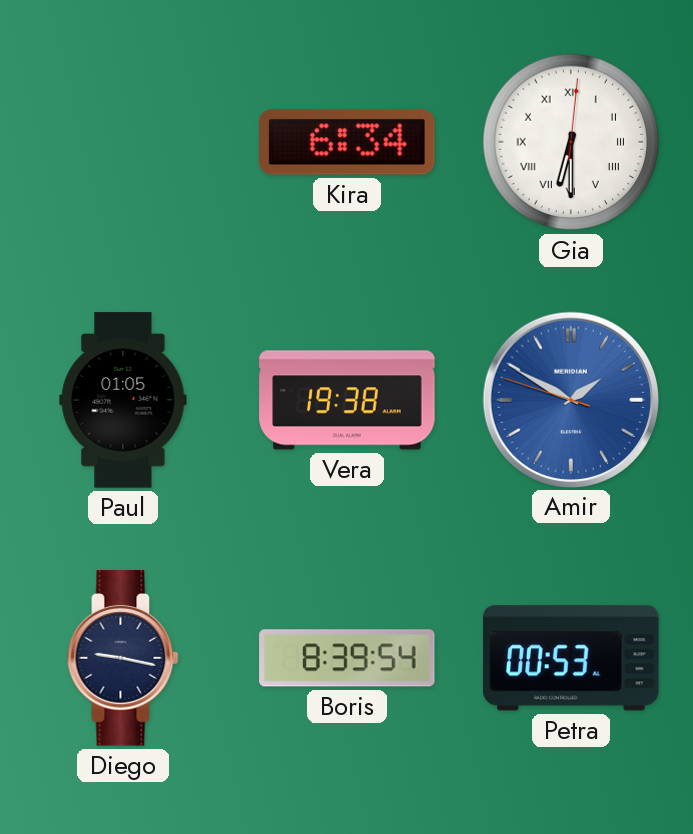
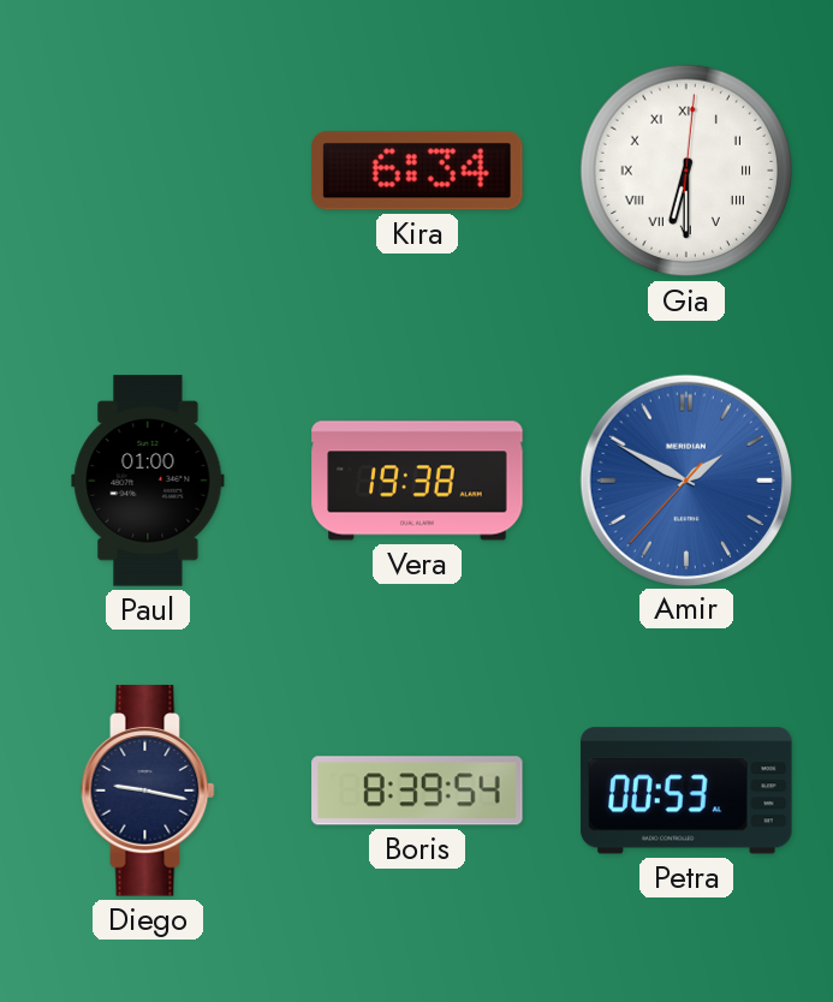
Paul: 01:05 -> 01:00 (148, 481)
Amir: 1:49:48 -> 1:49:37 (685, 479)
